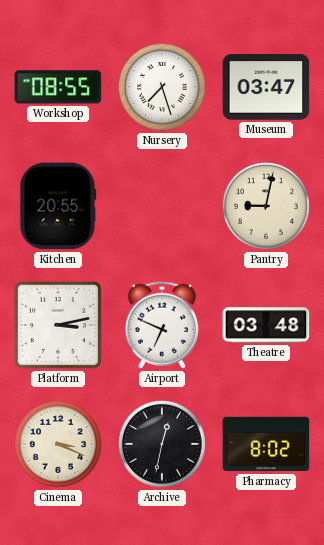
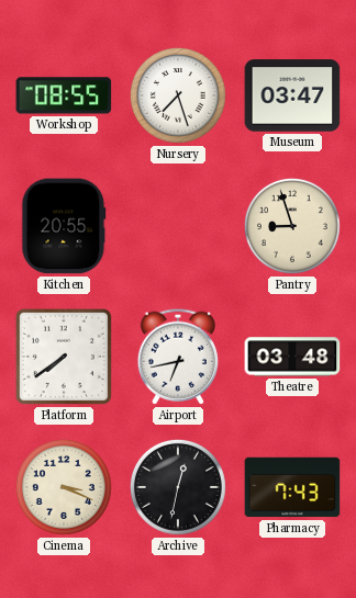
Pantry: 9:02 -> 8:57 (292, 226)
Platform: 3:13 -> 7:39 (64, 357)
Airport: 6:49 -> 6:43 (178, 357)
Pharmacy: 8:02 -> 7:43 (292, 487)
